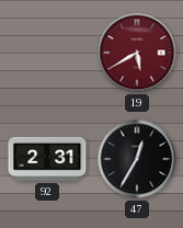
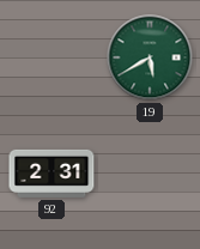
19 dial: burgundy -> green (150, 57)
47: 12:35 -> none (137, 159)
